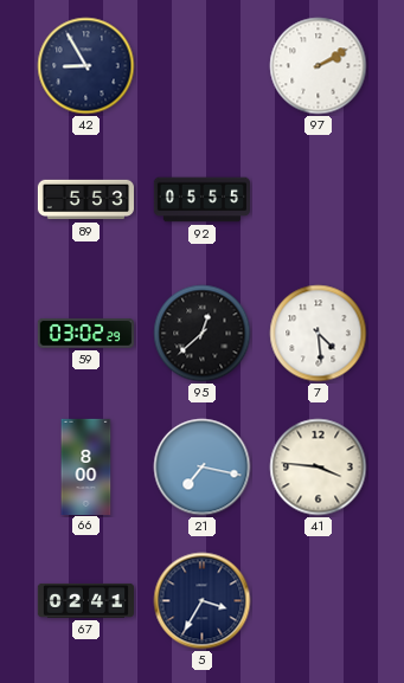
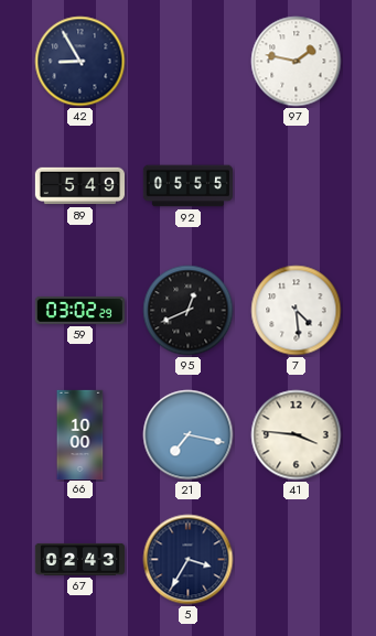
97: 2:10 -> 1:47 (297, 62)
89: 5:53 -> 5:49 (79, 186)
95: 12:38 -> 12:41 (189, 311)
66: 8:00 -> 10:00 (80, 434)
67: 02:41 -> 02:43 (79, 559)
